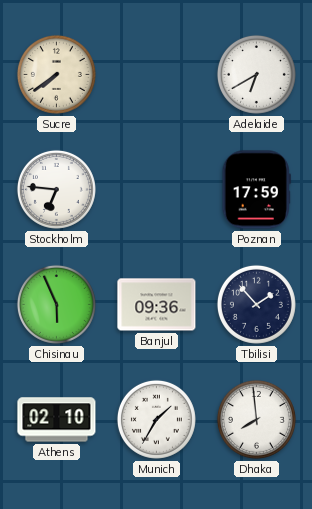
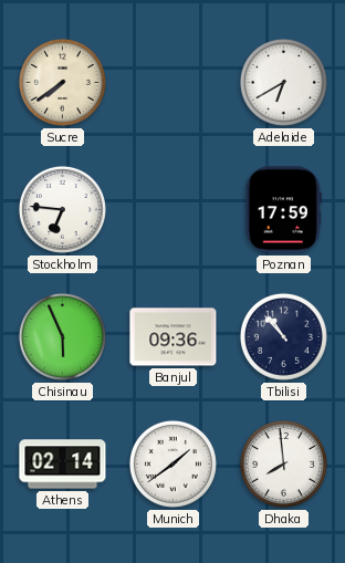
Tbilisi: 1:53 -> 10:53 (283, 336)
Athens: 02:10 -> 02:14 (63, 465)
Munich: 1:35 -> 1:39 (172, 463)
